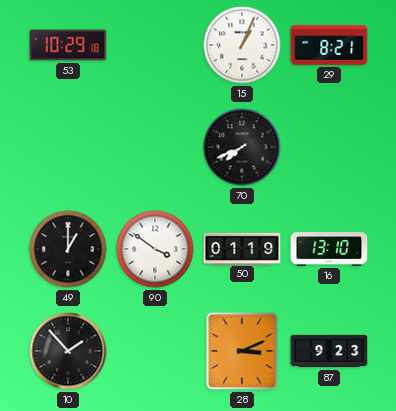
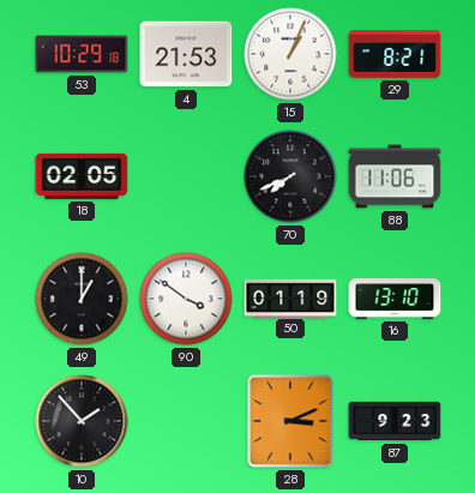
4: none -> 21:53 (186, 54)
18: none -> 02:05 (82, 176)
88: none -> 11:06 (395, 176)
